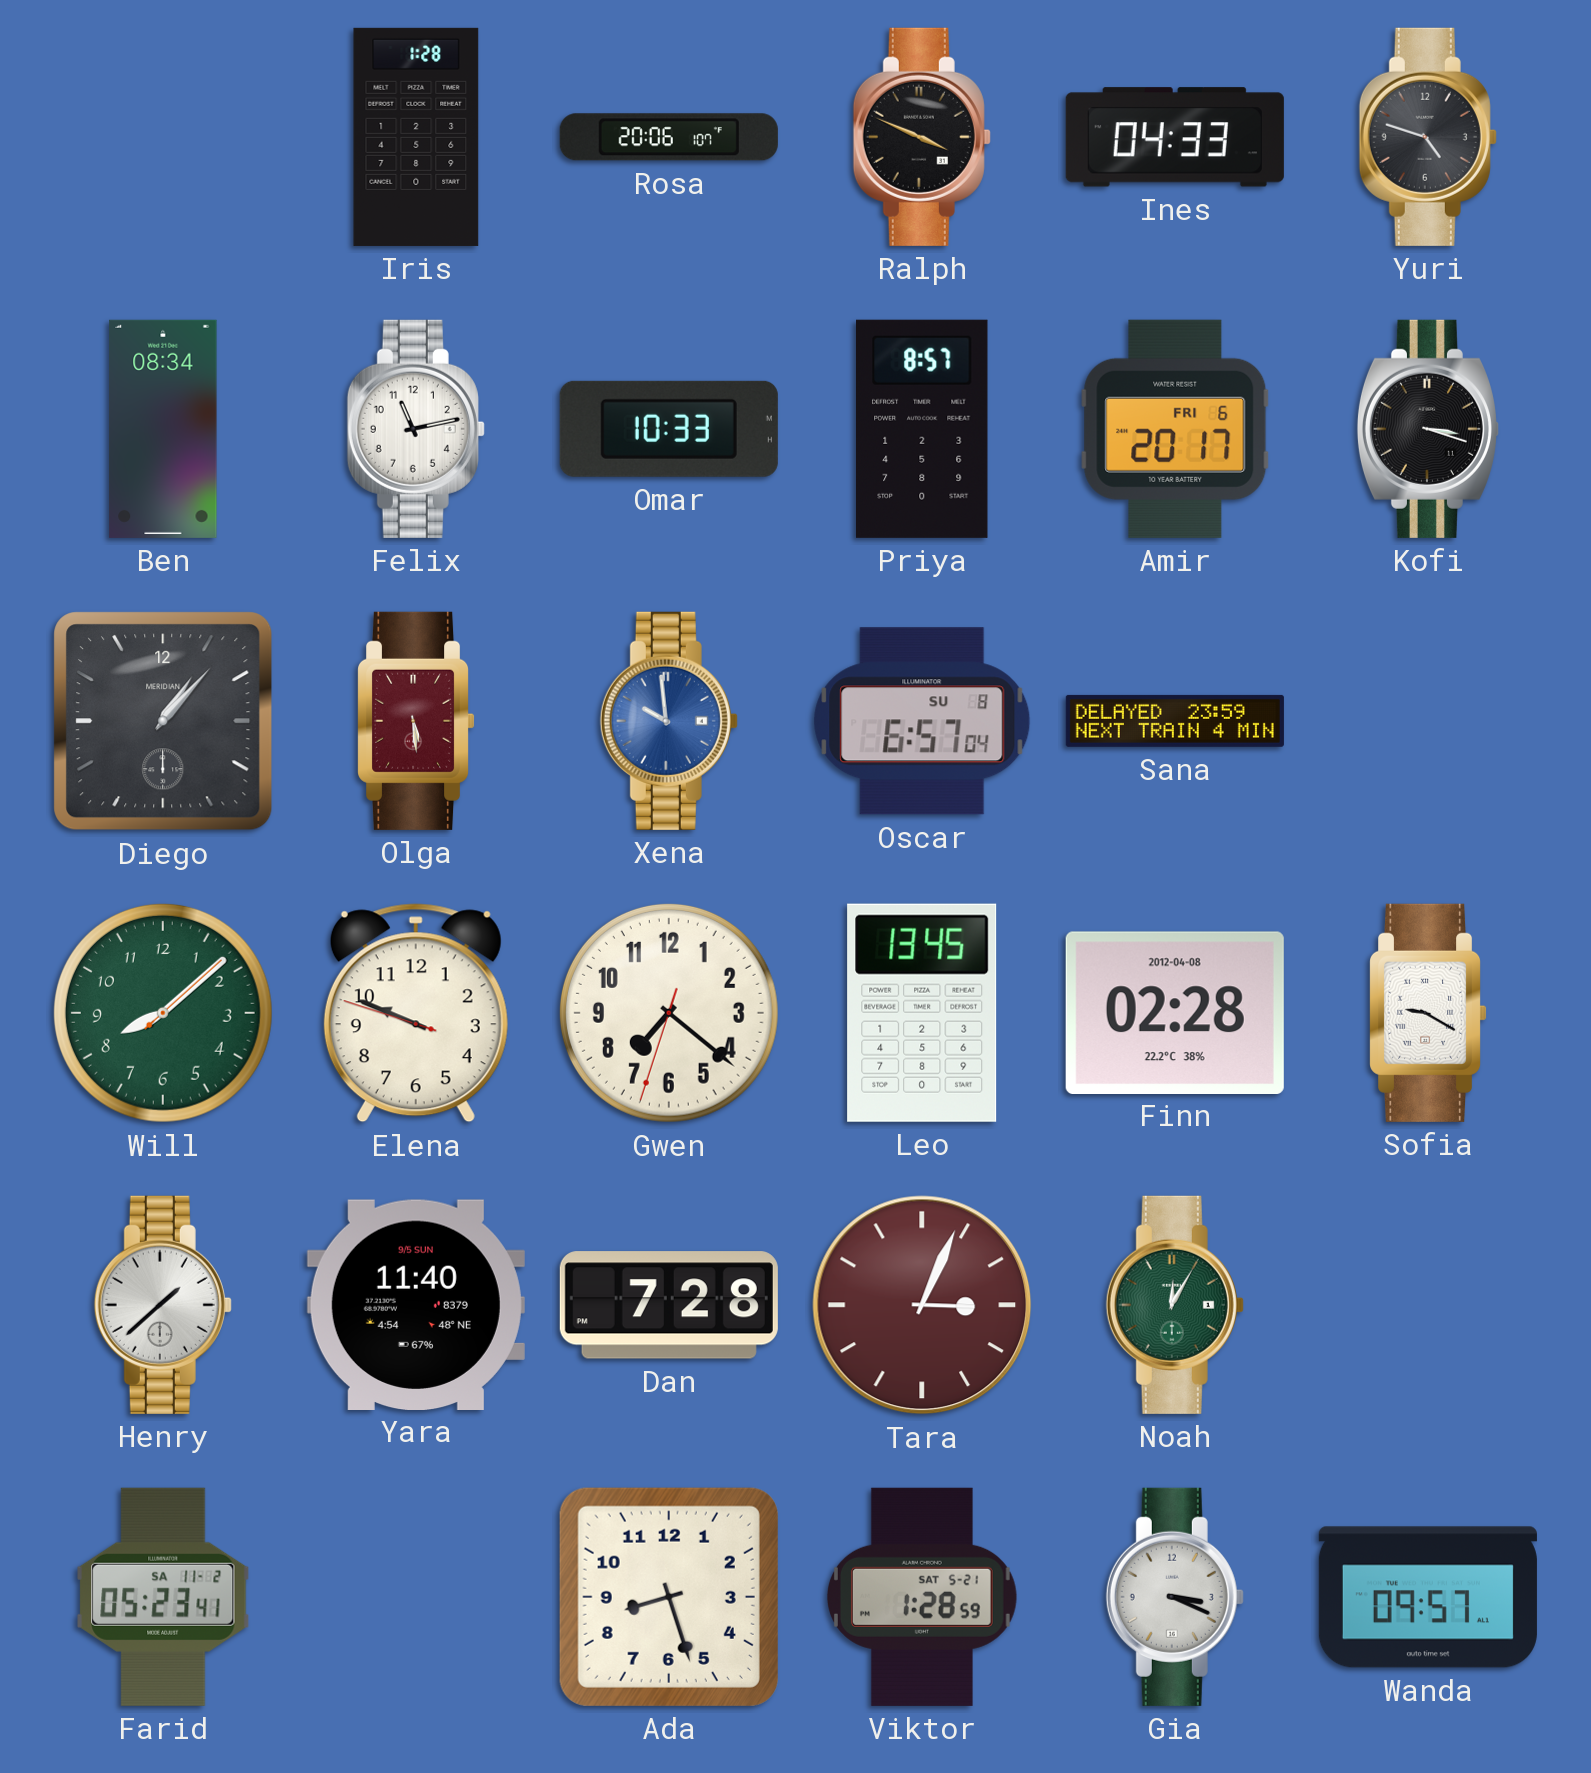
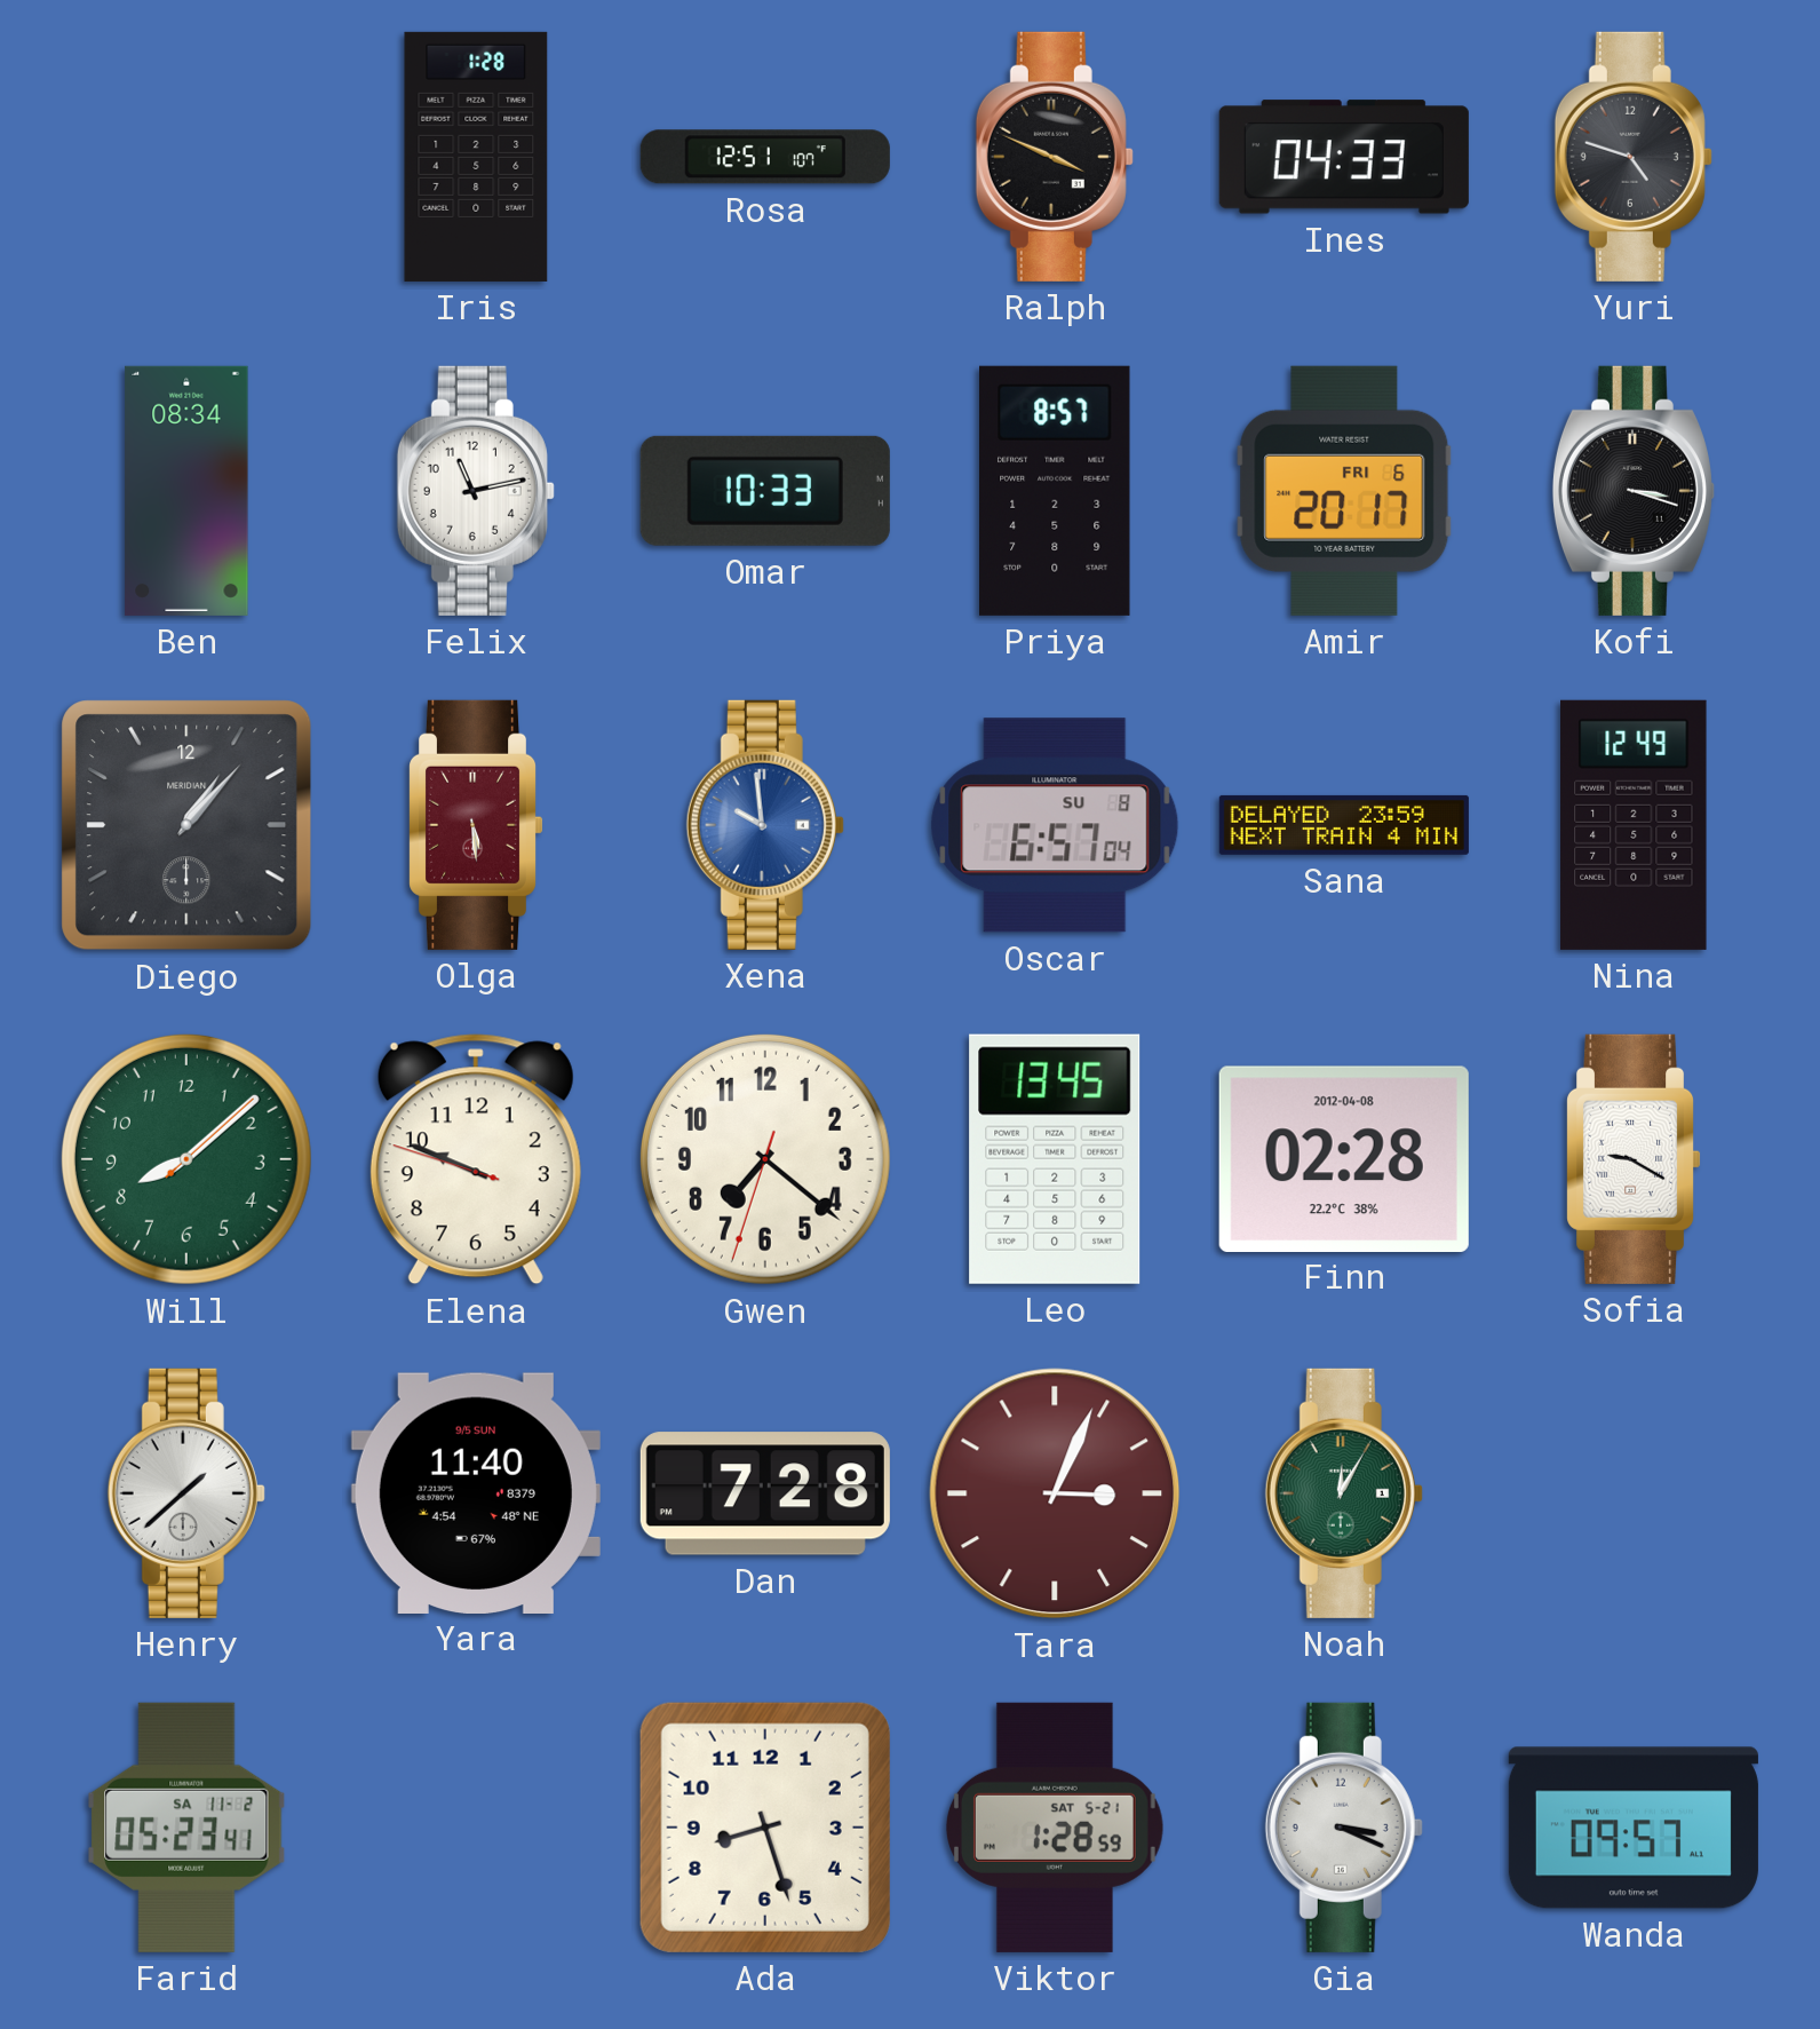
Rosa: 20:06 -> 12:51 (765, 157)
Nina: none -> 12:49 (1634, 825)
